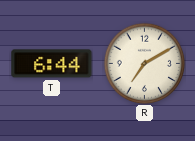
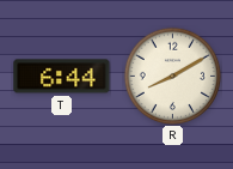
R: 7:10 -> 8:10 (172, 76)
